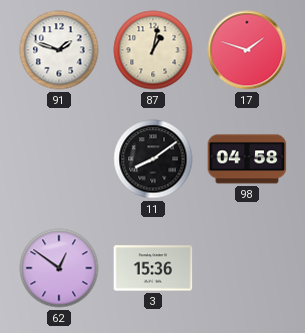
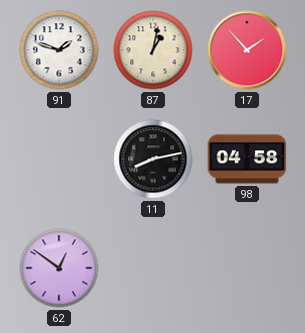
17: 1:48 -> 1:53 (247, 50)
11: 8:09 -> 8:13 (153, 159)
3: 15:36 -> none (153, 268)
